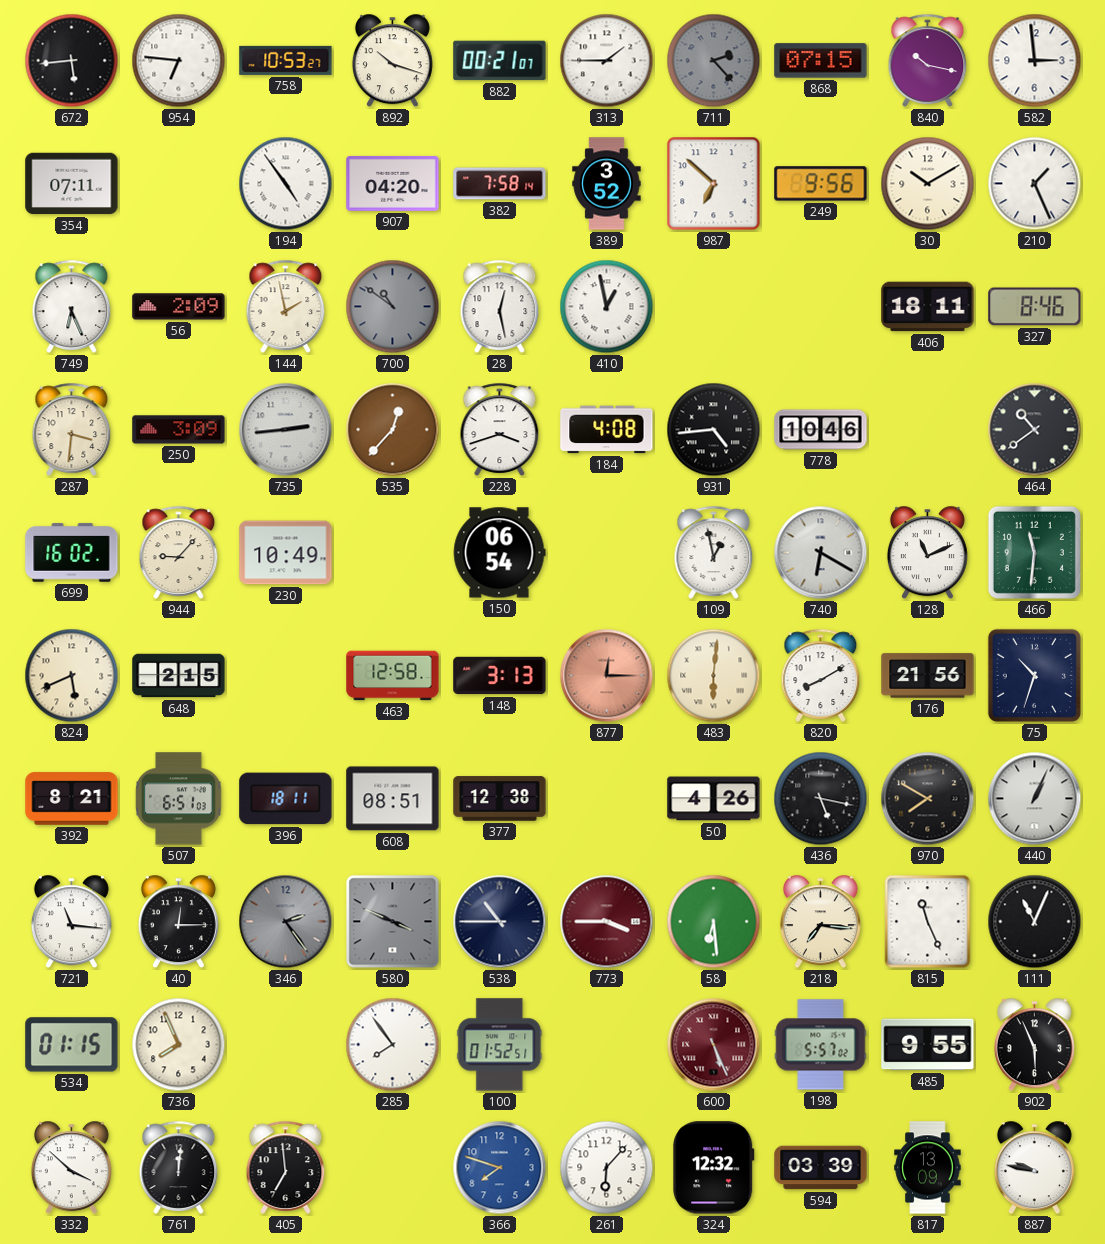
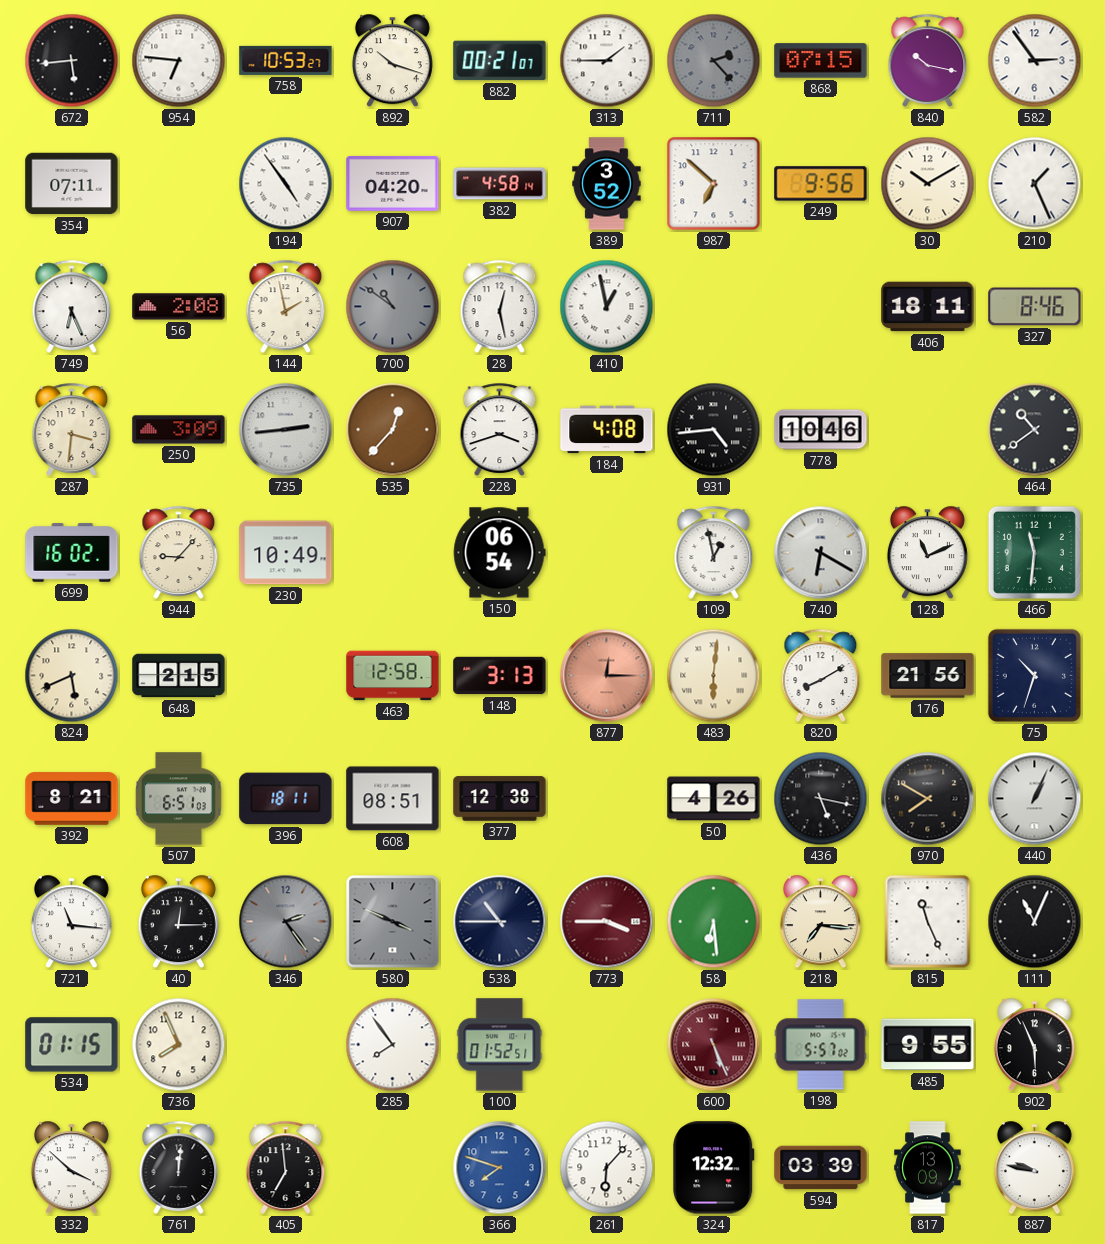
582: 2:59 -> 2:54 (1035, 61)
382: 7:58 -> 4:58 (500, 184)
56: 2:09 -> 2:08 (179, 307)
